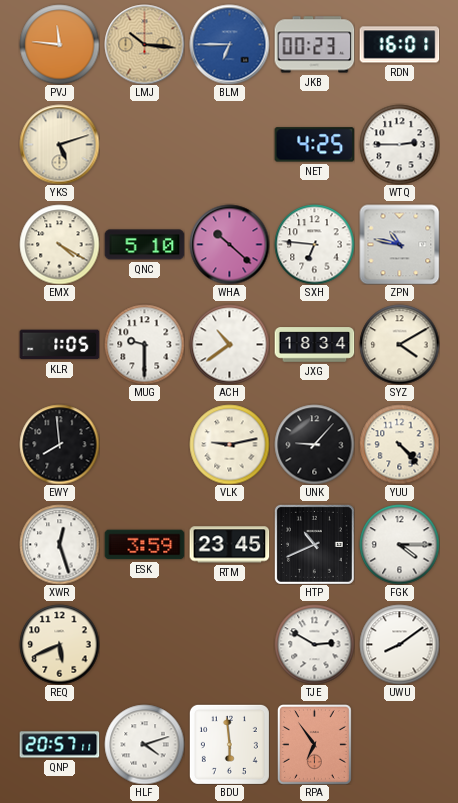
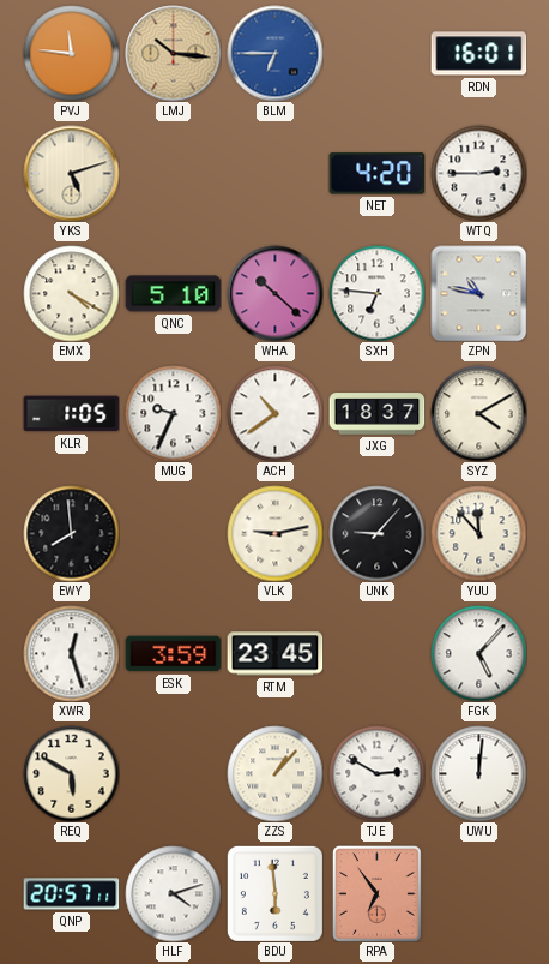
JKB: 00:23 -> none (314, 45)
NET: 4:25 -> 4:20 (376, 174)
MUG: 9:30 -> 9:34 (173, 413)
JXG: 18:34 -> 18:37 (376, 414)
YUU: 4:23 -> 11:53 (478, 533)
HTP: 10:41 -> none (314, 544)
FGK: 4:15 -> 5:07 (478, 653)
REQ: 5:41 -> 5:50 (71, 773)
ZZS: none -> 1:07 (274, 773)
UWU: 8:09 -> 12:01 (478, 773)
